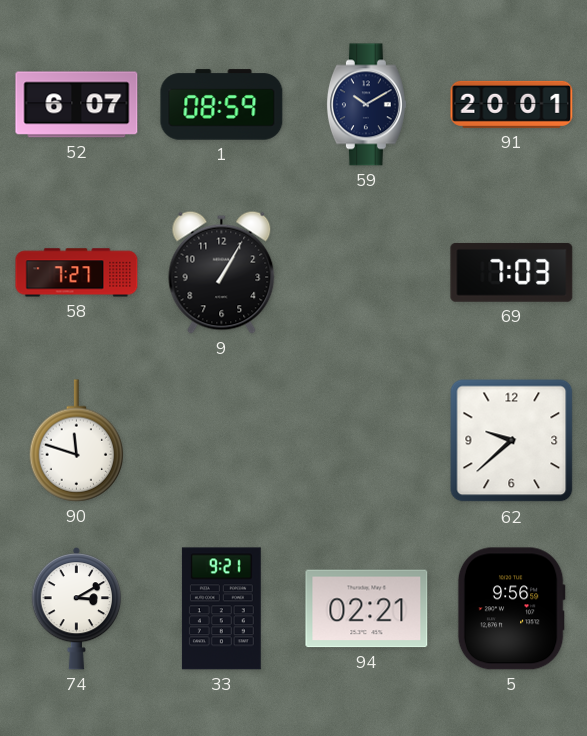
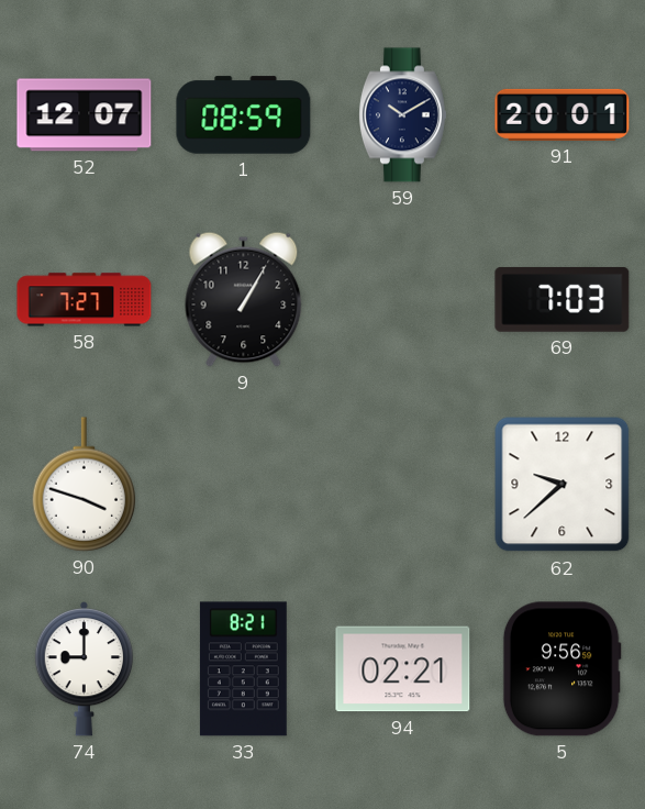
52: 6:07 -> 12:07 (85, 115)
90: 11:48 -> 3:48 (85, 485)
74: 3:10 -> 9:00 (84, 669)
33: 9:21 -> 8:21 (243, 669)
